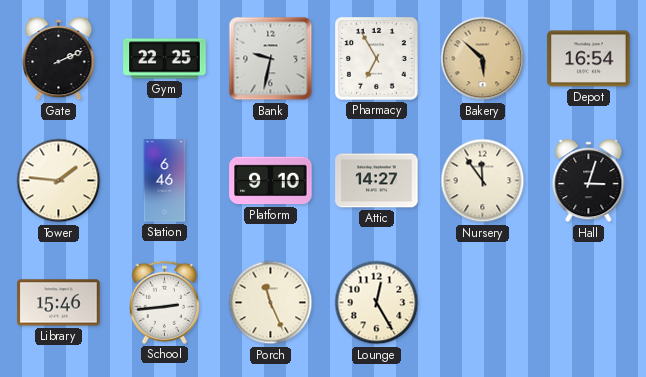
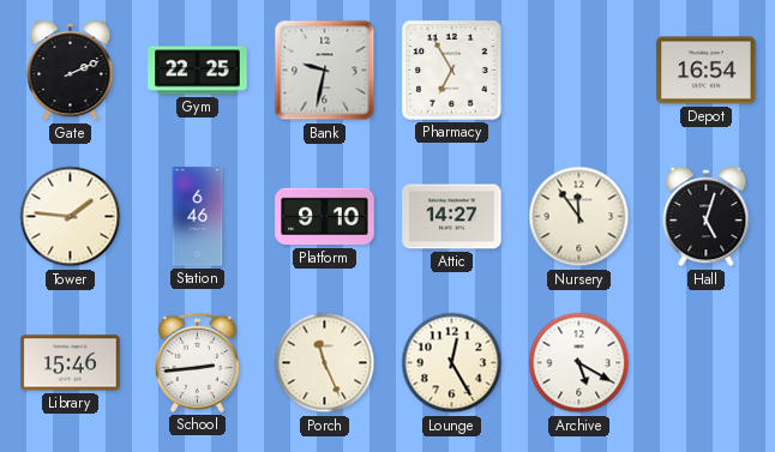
Bakery: 5:52 -> none (483, 59)
Hall: 3:03 -> 5:03 (707, 217)
Archive: none -> 5:20 (579, 363)
